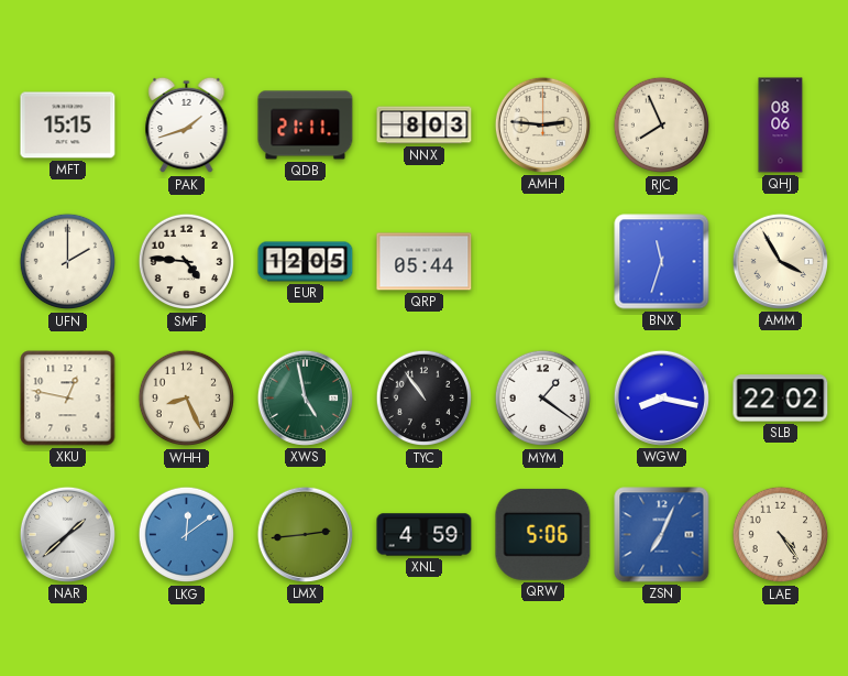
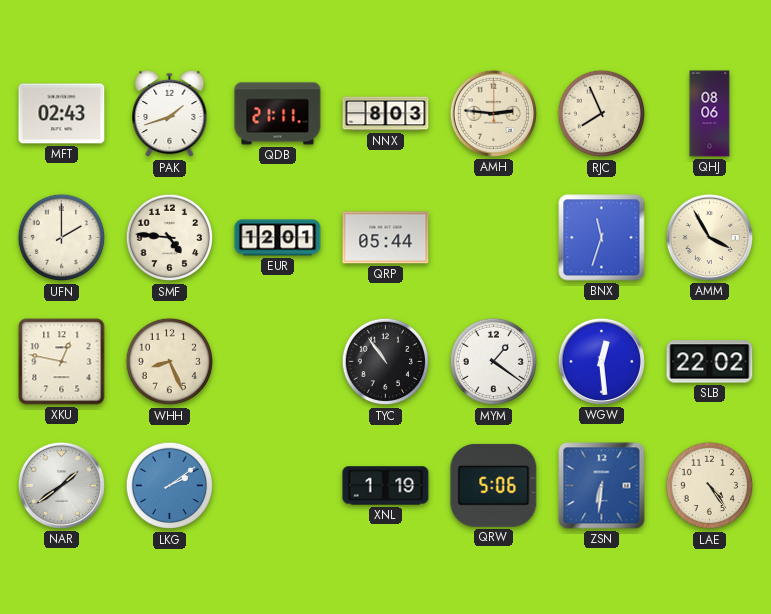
MFT: 15:15 -> 02:43 (62, 114)
EUR: 12:05 -> 12:01 (278, 238)
XWS: 4:58 -> none (305, 397)
WGW: 8:17 -> 12:29 (601, 361)
NAR: 1:38 -> 1:39 (61, 485)
LKG: 12:09 -> 2:09 (169, 486)
LMX: 2:44 -> none (305, 534)
XNL: 4:59 -> 1:19 (386, 486)
ZSN: 7:04 -> 6:31 (602, 486)
